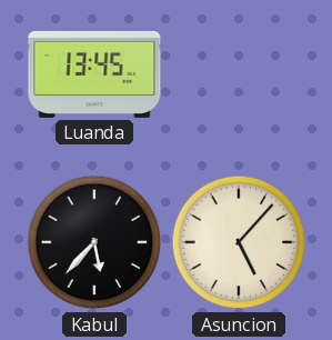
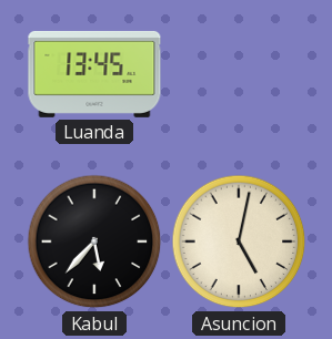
Asuncion: 5:07 -> 5:02 (239, 242)
